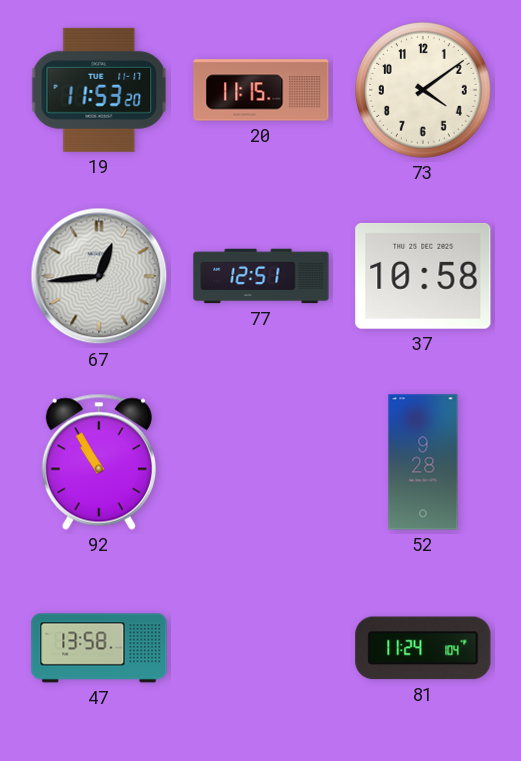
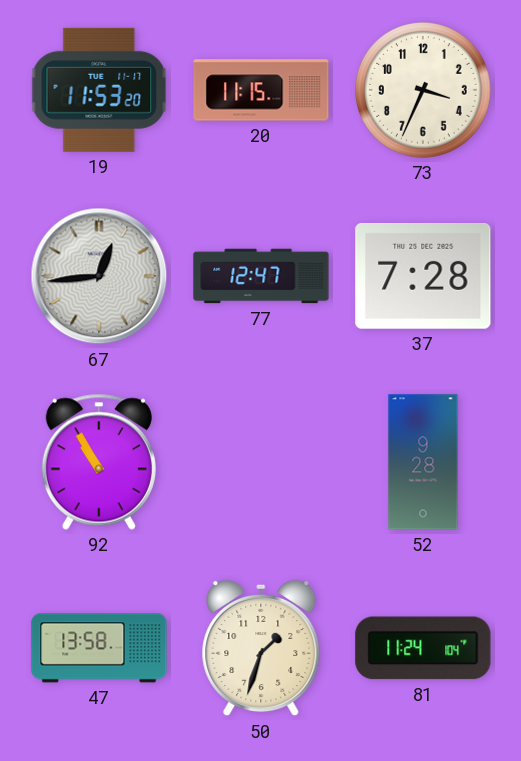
73: 4:09 -> 3:34 (424, 91)
77: 12:51 -> 12:47 (261, 276)
37: 10:58 -> 7:28 (423, 276)
50: none -> 1:33 (261, 648)
